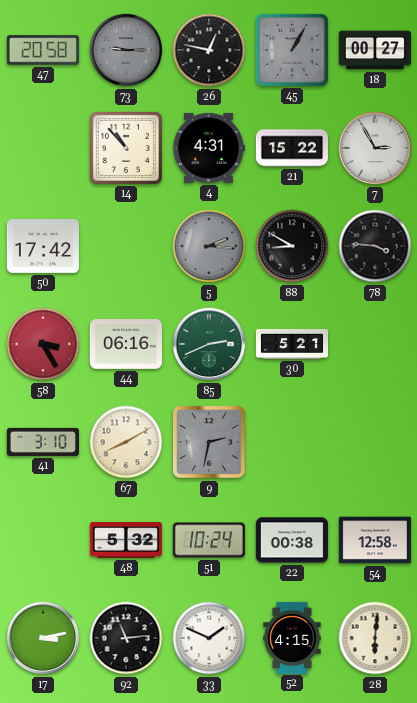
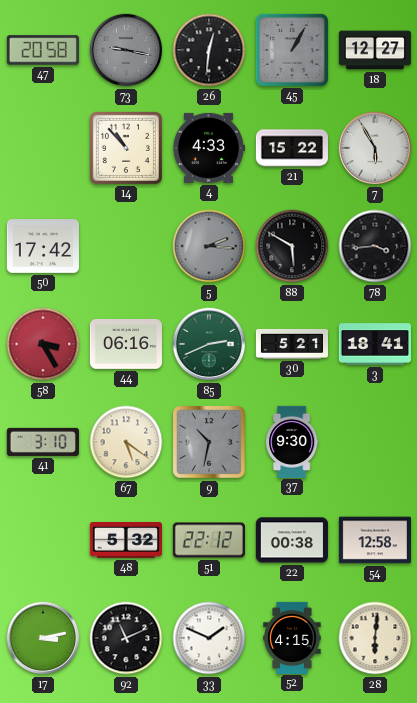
73: 9:15 -> 9:17 (126, 50)
26: 12:47 -> 12:31 (209, 50)
18: 00:27 -> 12:27 (375, 50)
4: 4:31 -> 4:33 (208, 148)
7: 2:55 -> 5:55 (375, 148)
88: 8:50 -> 5:50 (292, 246)
78: 3:46 -> 3:44 (375, 246)
3: none -> 18:41 (375, 344)
67: 8:10 -> 5:21 (126, 442)
9: 2:32 -> 10:32 (209, 442)
37: none -> 9:30 (292, 441)
51: 10:24 -> 22:12 (209, 540)
92: 11:14 -> 11:11 (126, 638)
